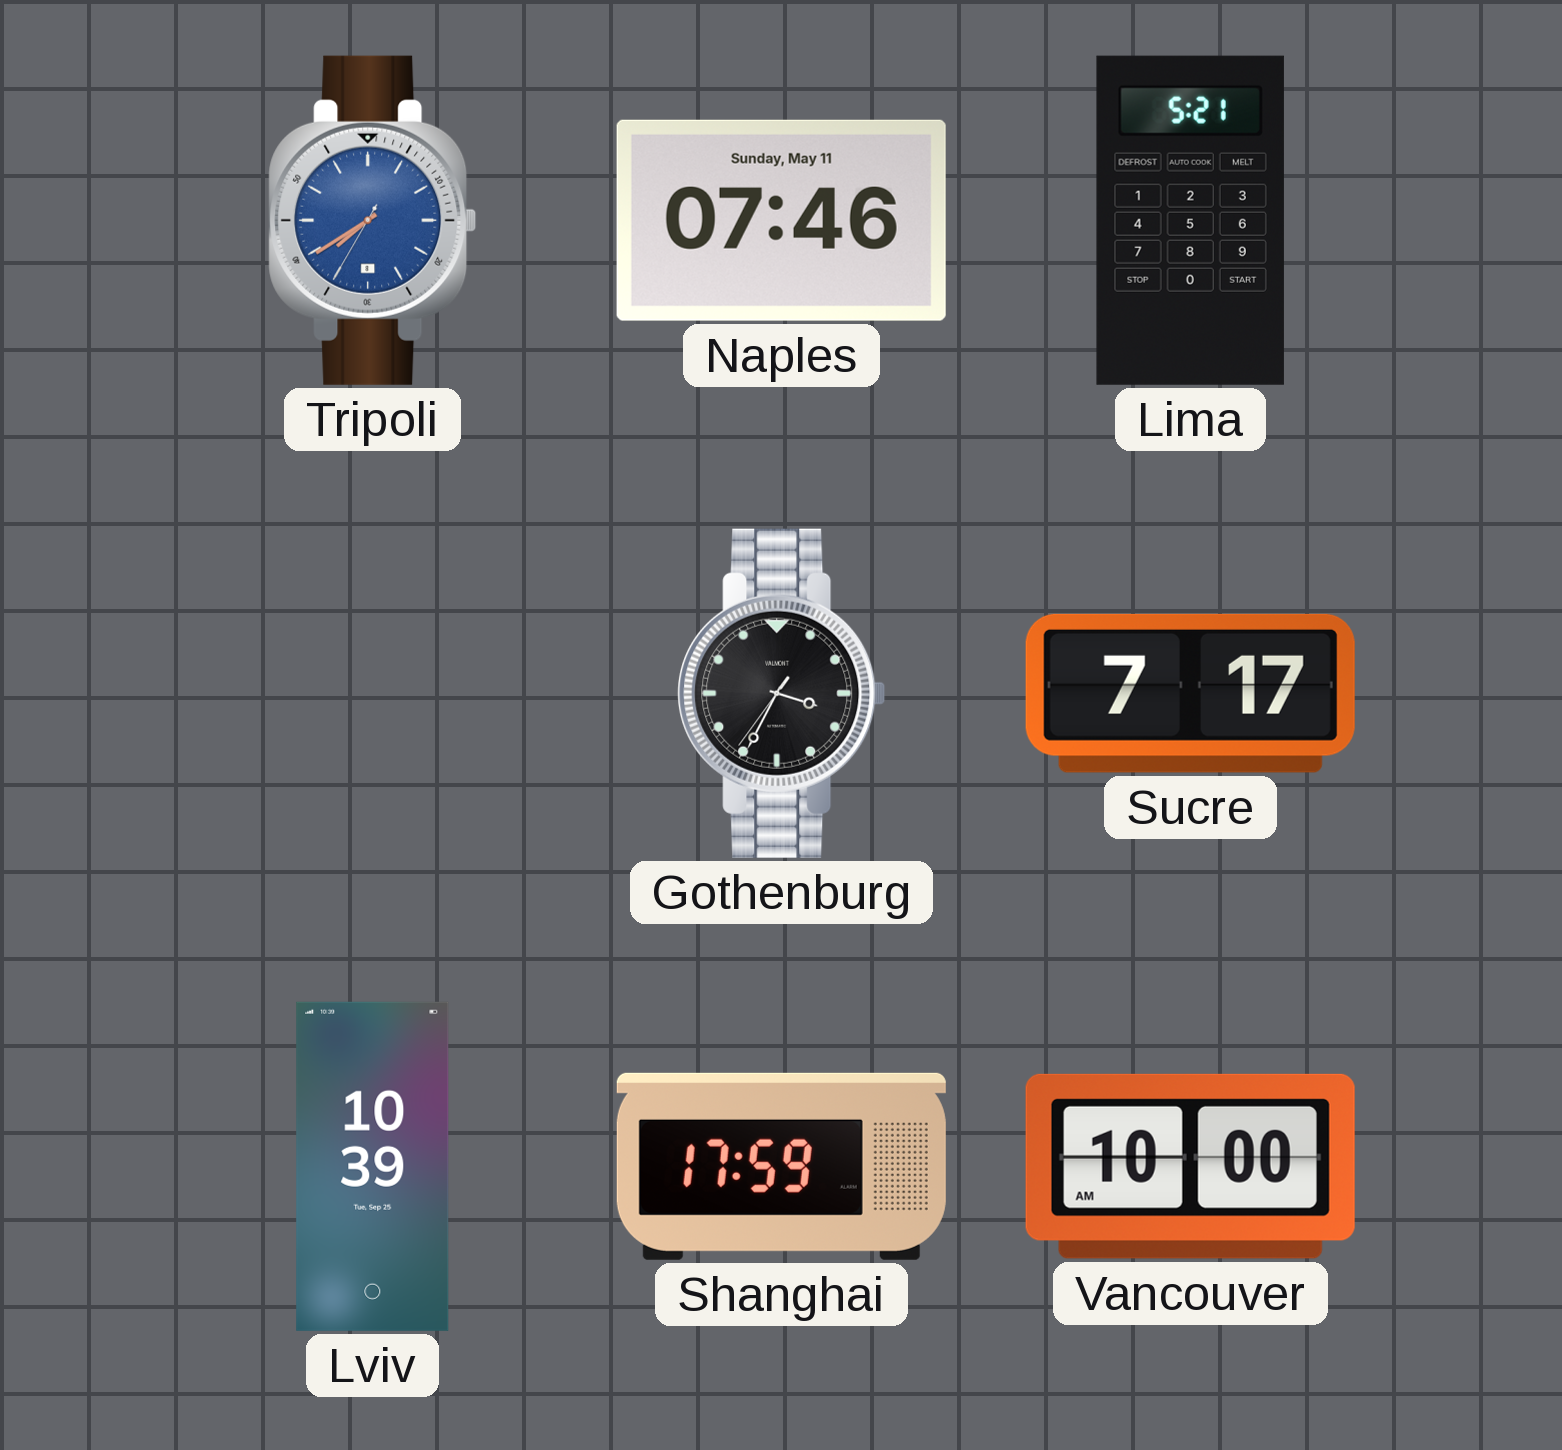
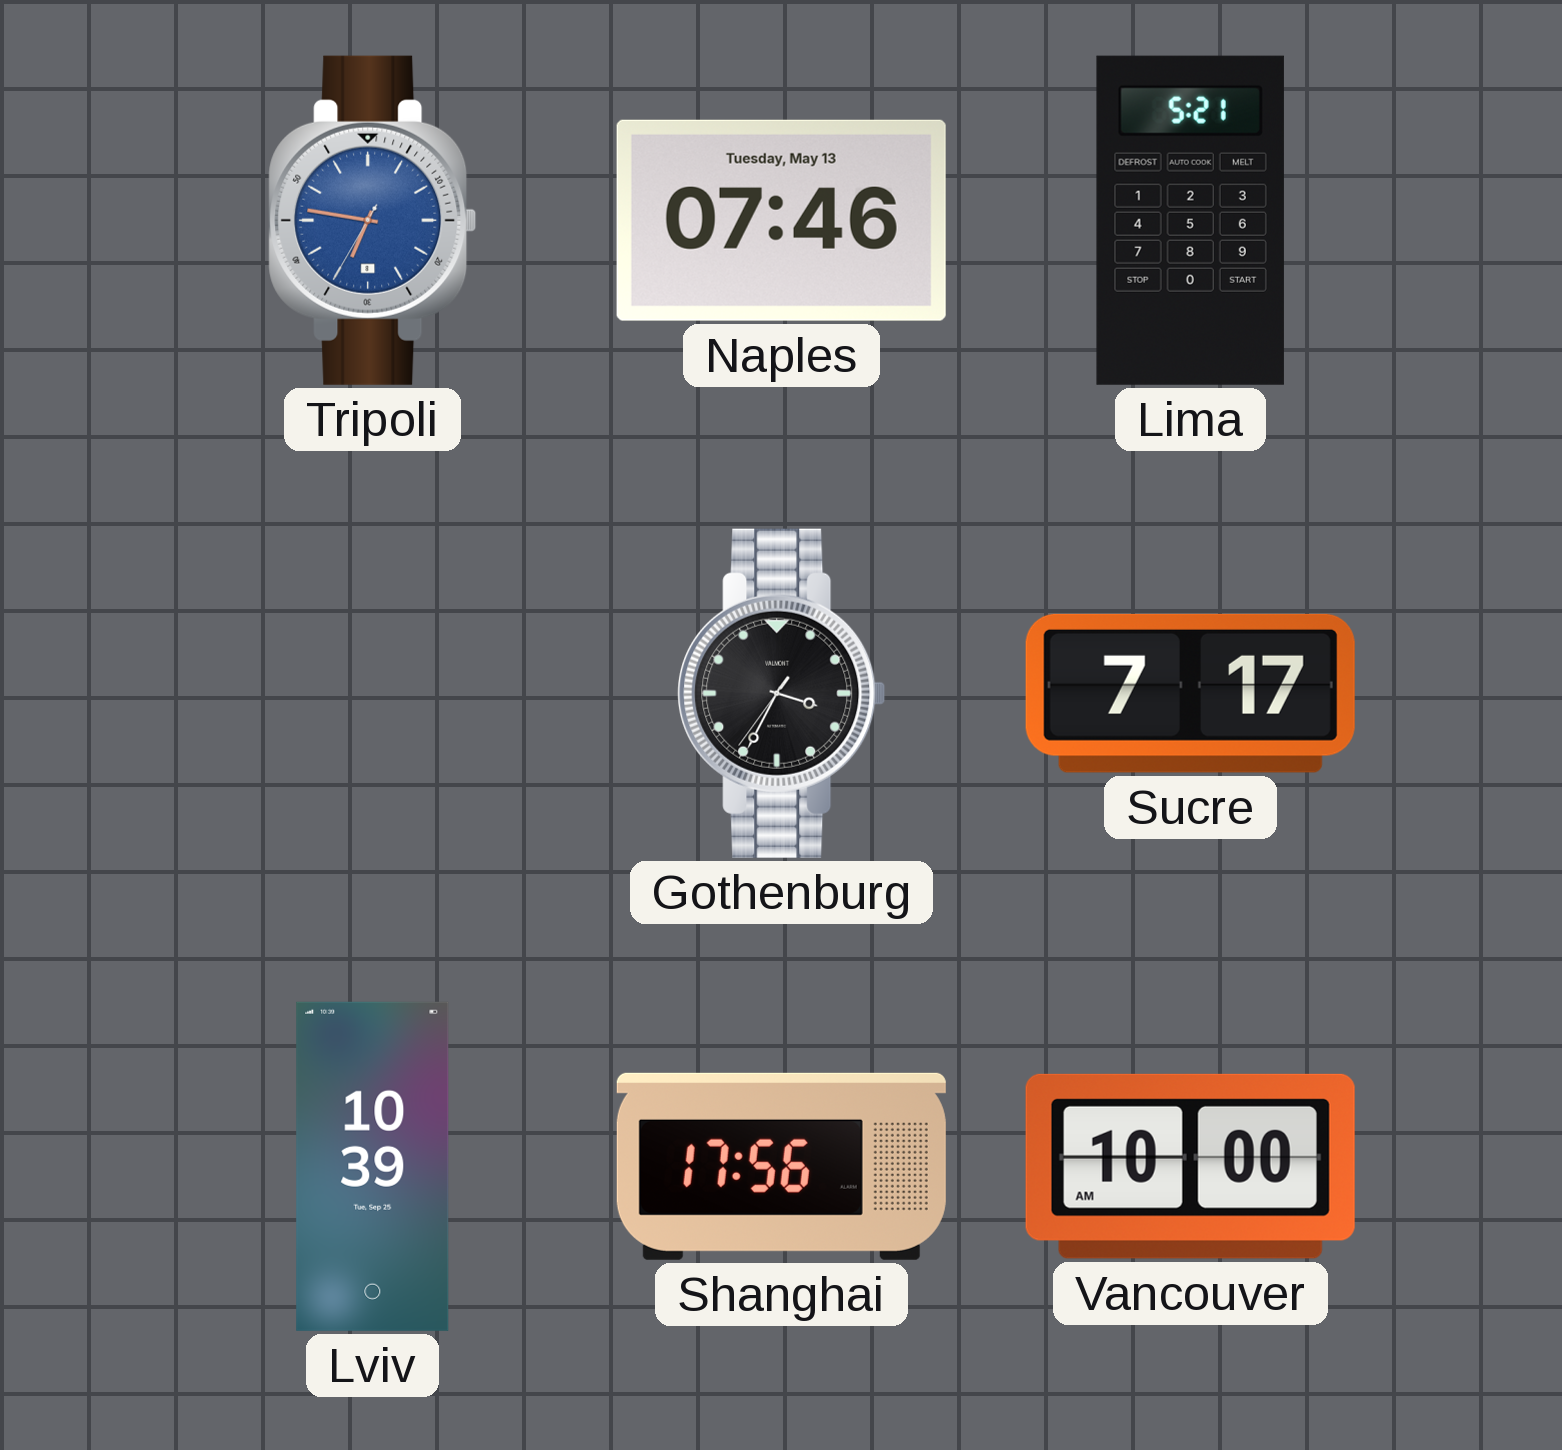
Tripoli: 7:39 -> 6:46 (373, 220)
Naples date: Sunday, May 11 -> Tuesday, May 13 (781, 220)
Shanghai: 17:59 -> 17:56 (781, 1166)
